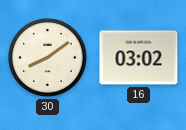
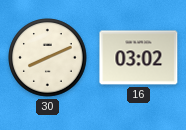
30: 8:09 -> 8:11 (48, 58)
